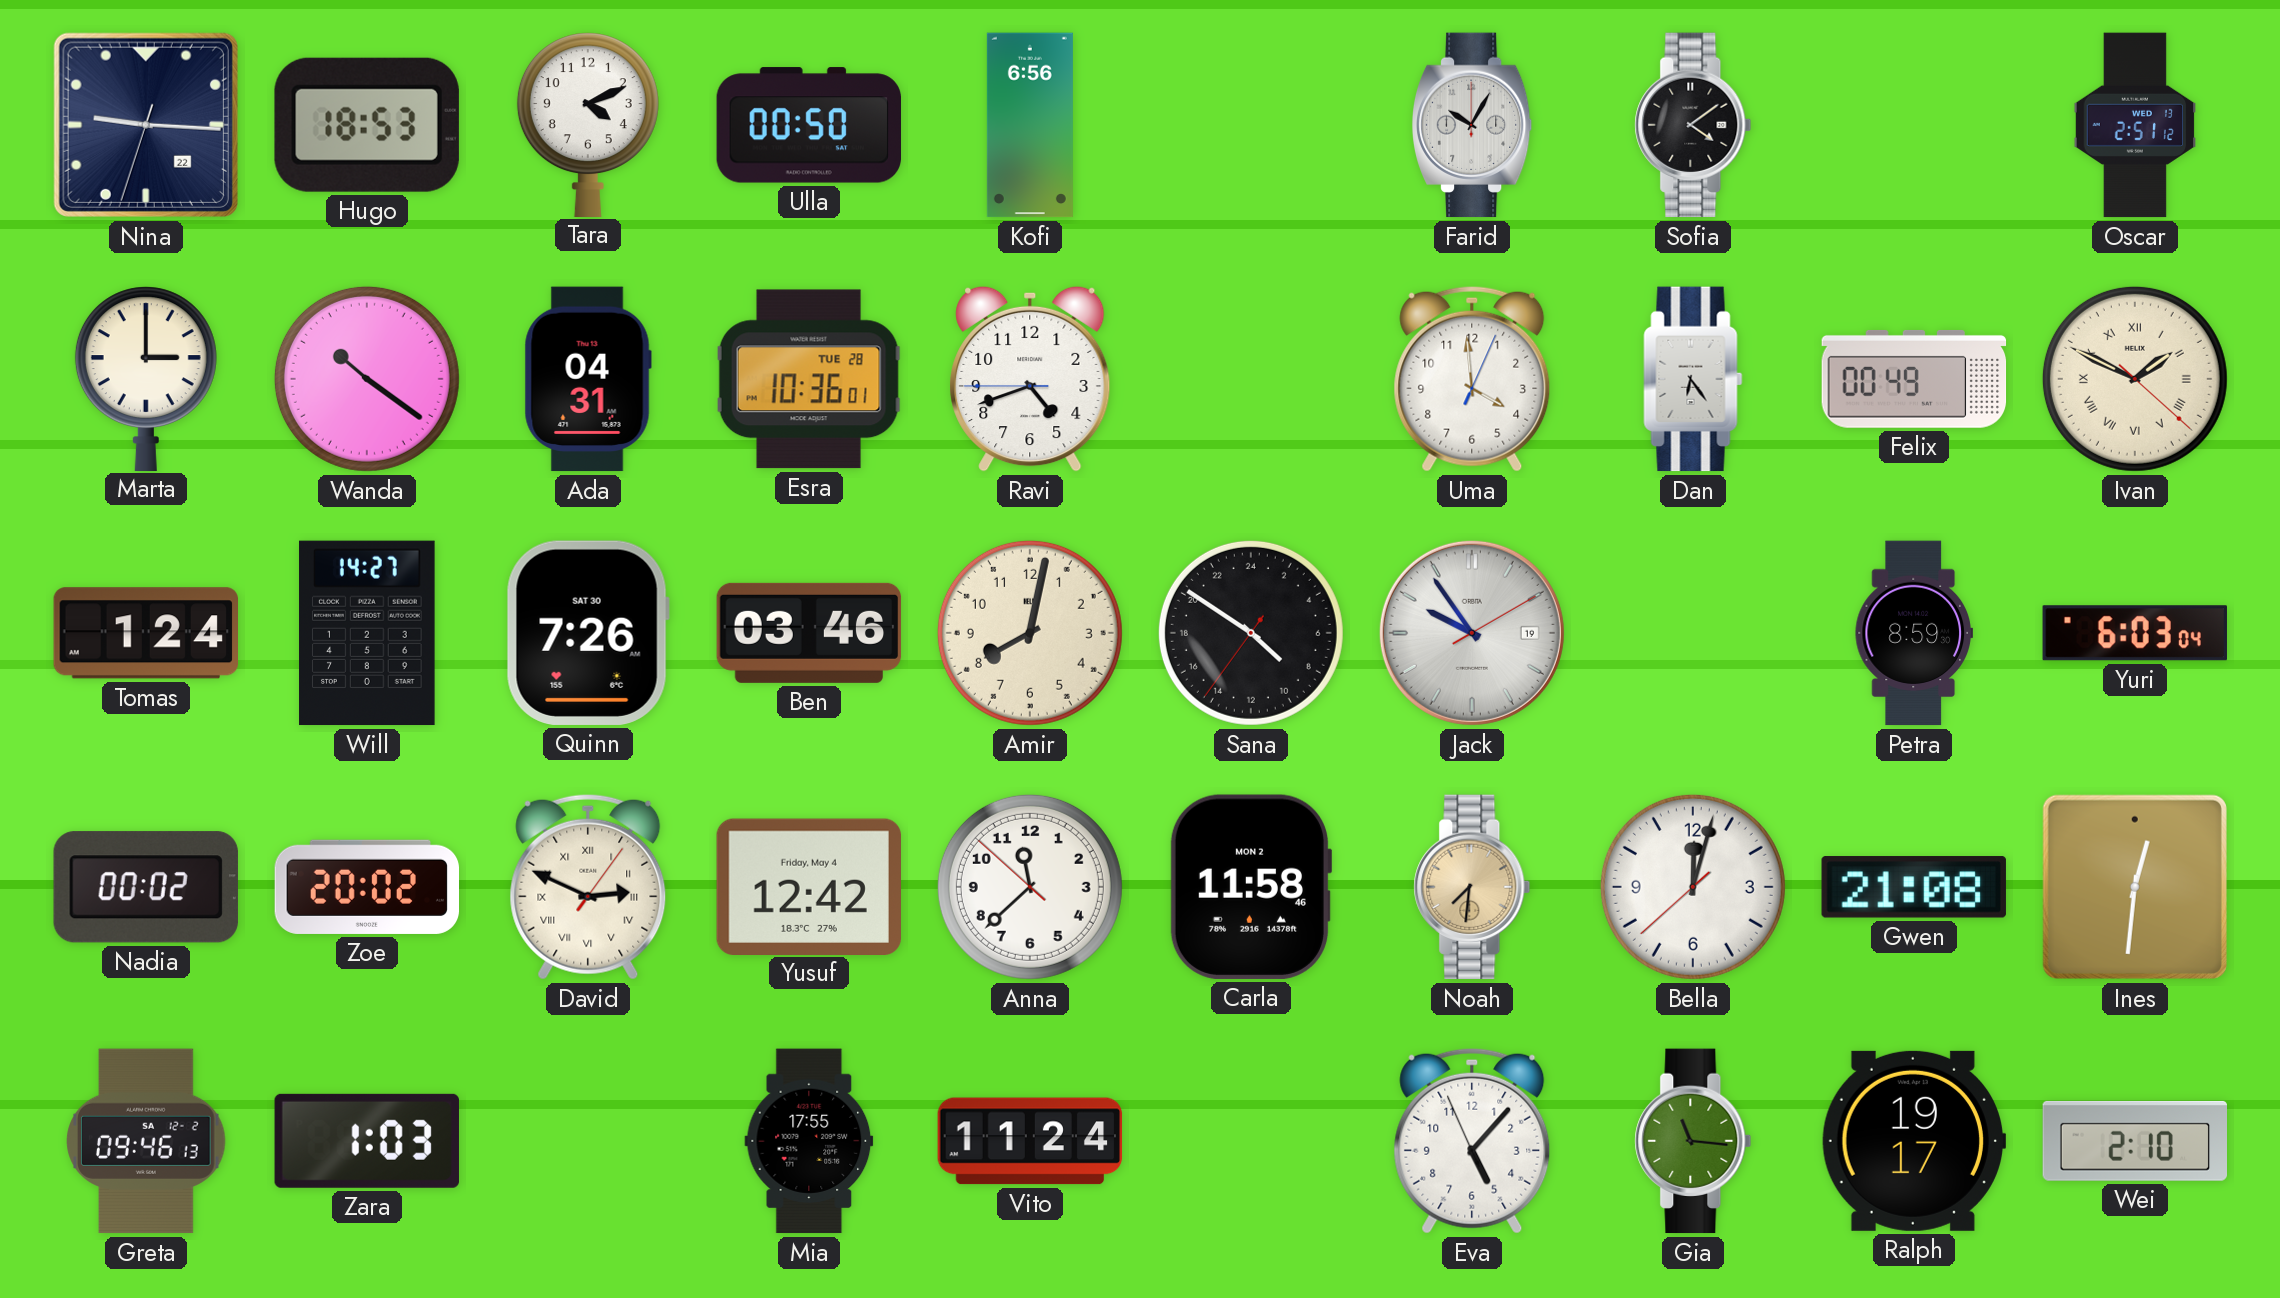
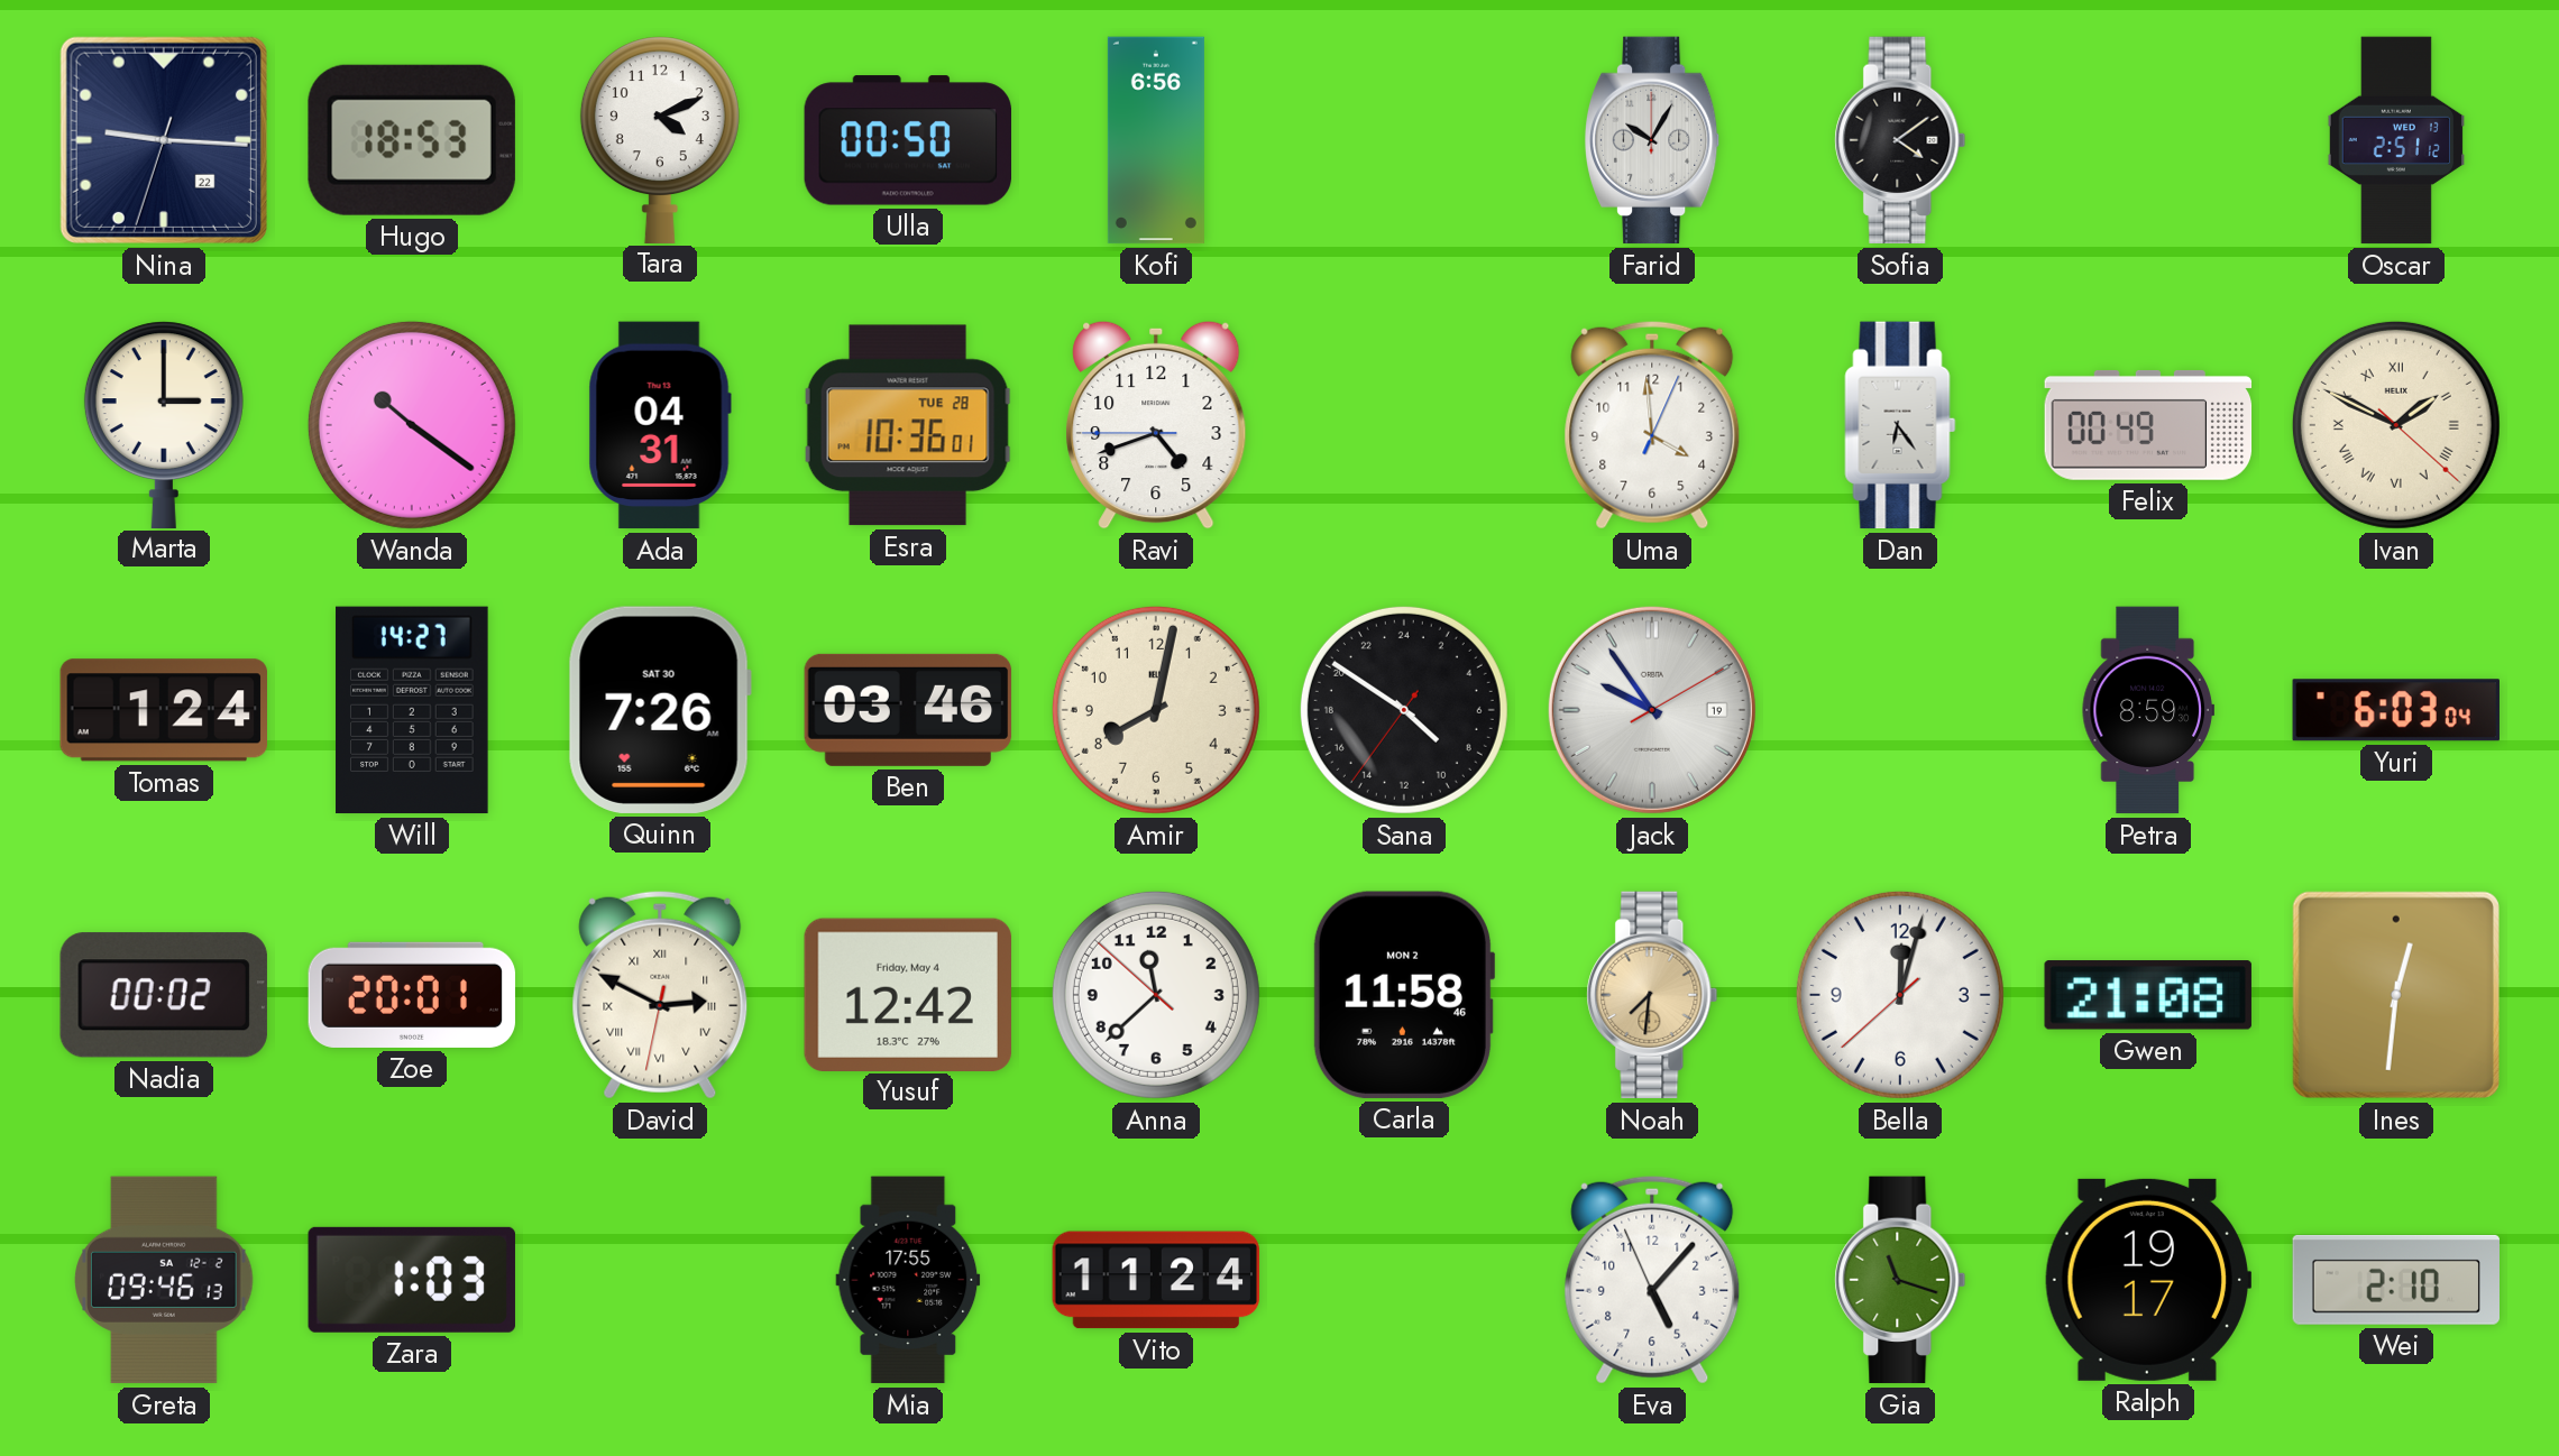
Zoe: 20:02 -> 20:01 (412, 995)
David: 2:49:06 -> 2:49:32 (660, 995)
Gia: 11:16 -> 11:18 (1900, 1280)
